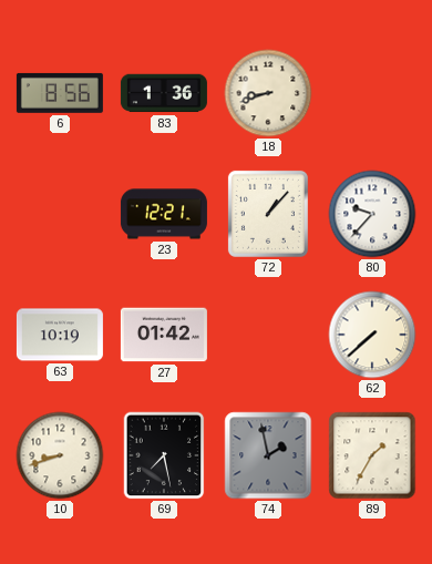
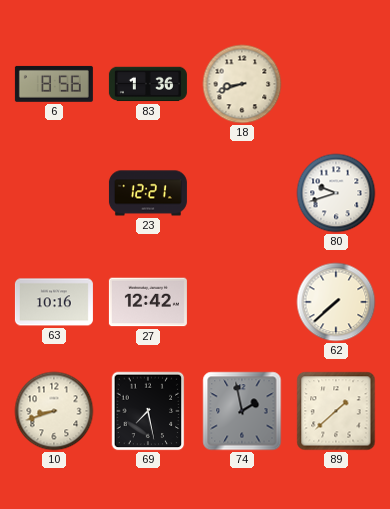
72: 1:07 -> none (268, 214)
80: 9:37 -> 9:42 (336, 193)
63: 10:19 -> 10:16 (54, 302)
27: 01:42 -> 12:42 (148, 302)
89: 1:35 -> 1:38 (336, 411)
